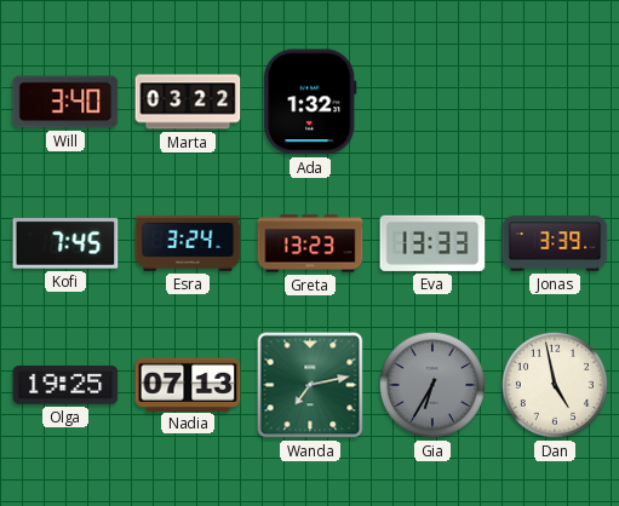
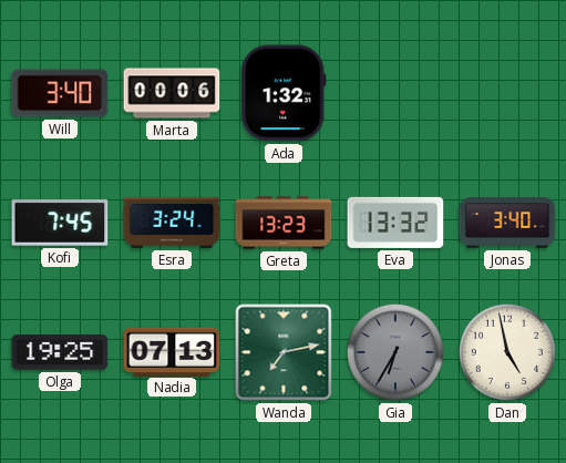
Marta: 03:22 -> 00:06 (172, 93)
Eva: 13:33 -> 13:32 (395, 223)
Jonas: 3:39 -> 3:40 (507, 223)
